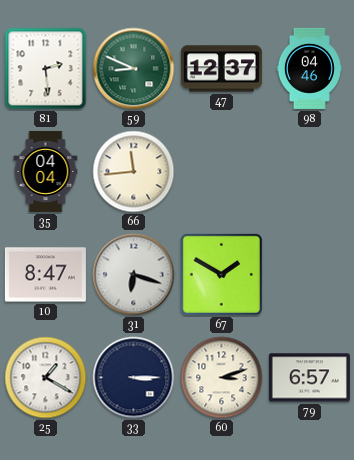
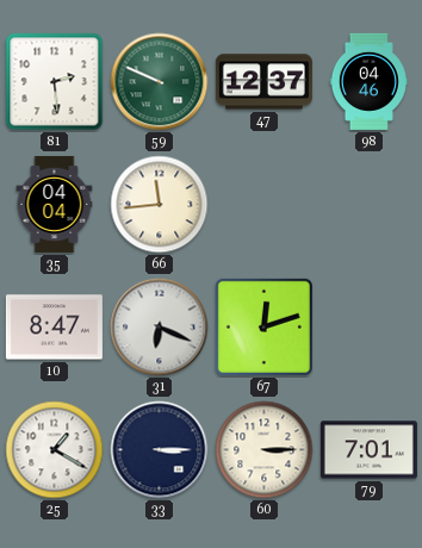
59: 8:49 -> 9:49 (160, 82)
31: 6:18 -> 6:19 (160, 328)
67: 1:50 -> 12:12 (263, 326)
60: 3:12 -> 3:15 (265, 450)
79: 6:57 -> 7:01 (368, 450)
